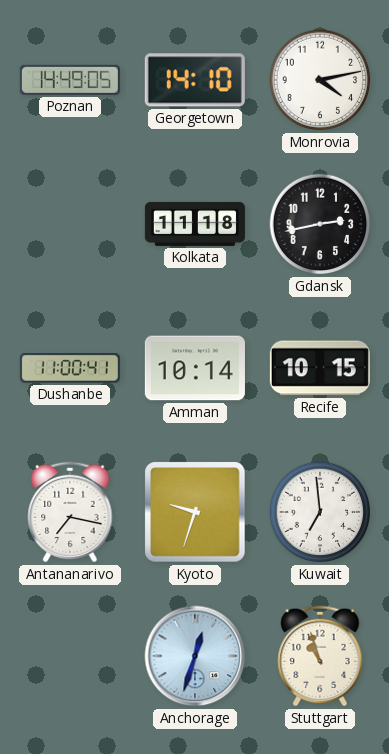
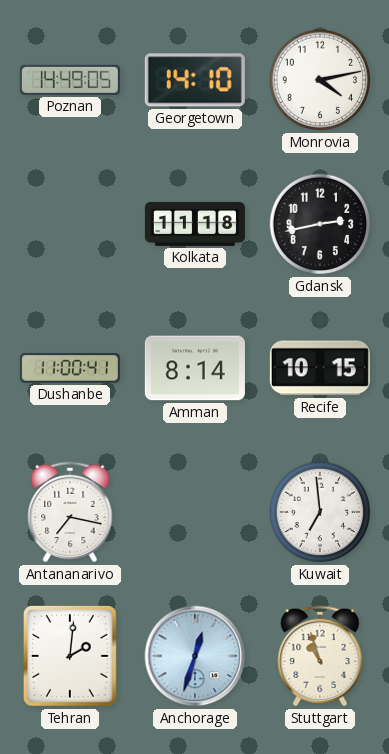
Amman: 10:14 -> 8:14 (195, 368)
Kyoto: 9:33 -> none (195, 512)
Tehran: none -> 2:01 (70, 656)
